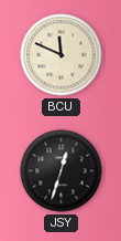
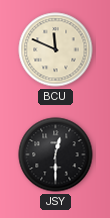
JSY: 12:33 -> 12:30 (56, 155)
